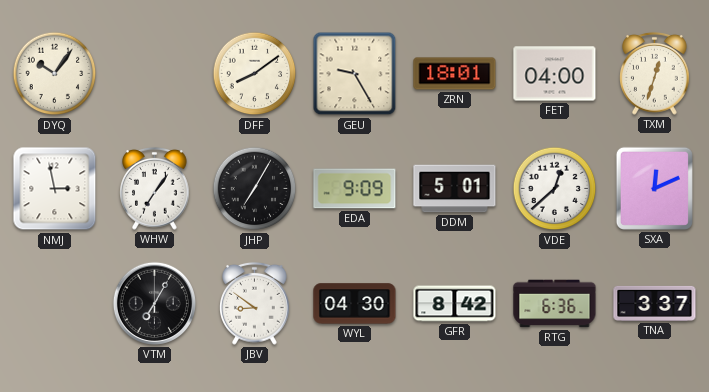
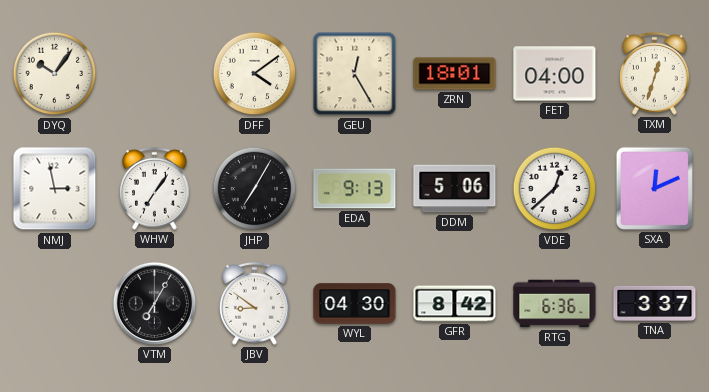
DFF: 8:09 -> 4:09 (255, 74)
GEU: 9:25 -> 12:25 (355, 74)
EDA: 9:09 -> 9:13 (355, 189)
DDM: 5:01 -> 5:06 (455, 189)
